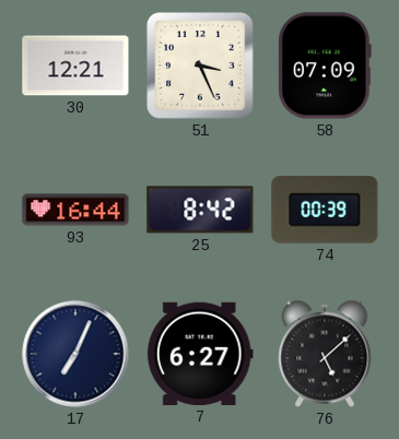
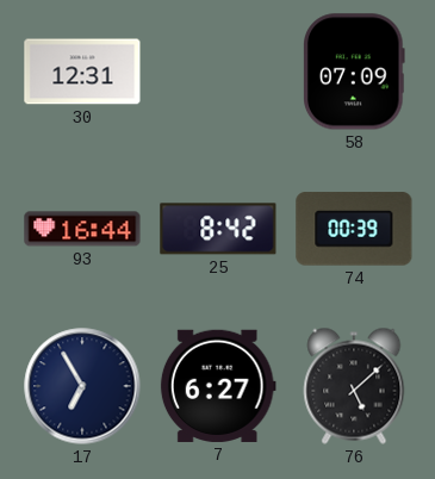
30: 12:21 -> 12:31 (82, 71)
51: 3:26 -> none (200, 66)
17: 7:04 -> 6:55 (82, 386)
